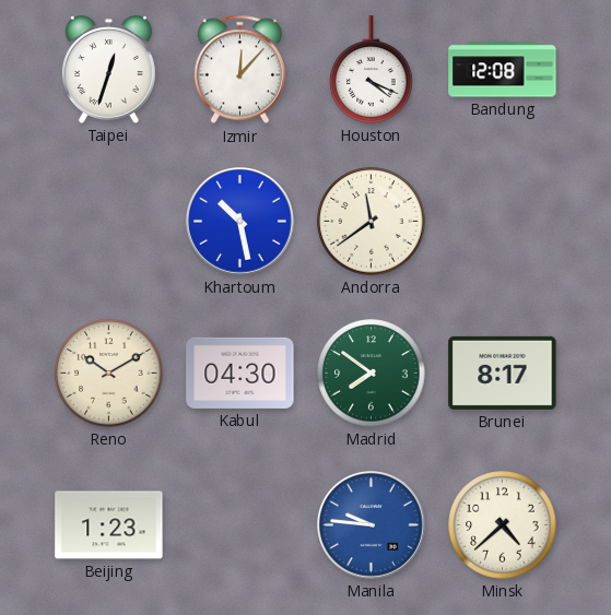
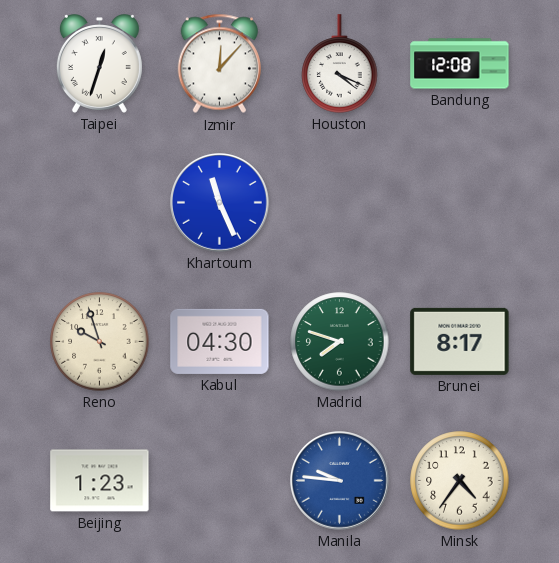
Khartoum: 10:28 -> 11:26 (220, 203)
Andorra: 11:39 -> none (372, 222)
Reno: 10:10 -> 9:57 (100, 342)
Madrid: 7:51 -> 7:48 (340, 342)
Minsk: 4:38 -> 4:36 (460, 481)
